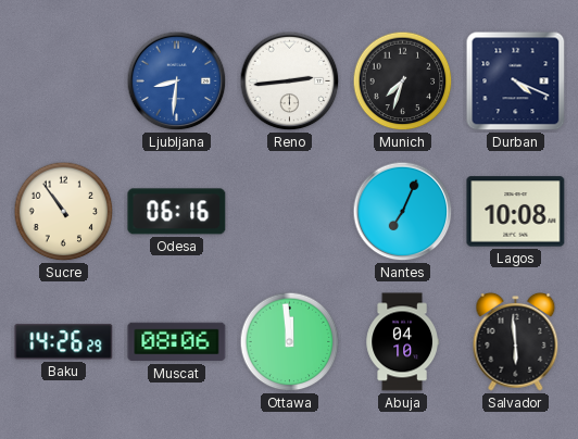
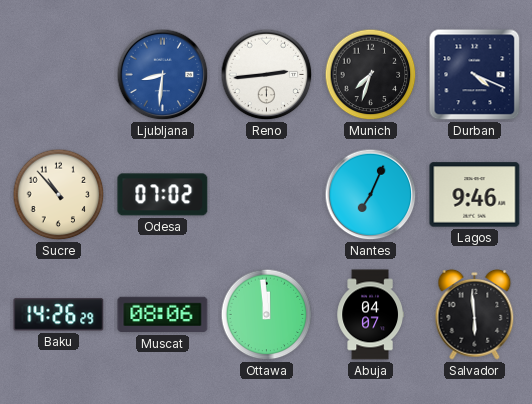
Sucre: 10:54 -> 10:53 (59, 195)
Odesa: 06:16 -> 07:02 (163, 195)
Lagos: 10:08 -> 9:46 (475, 195)
Abuja: 04:10 -> 04:07 (370, 315)
